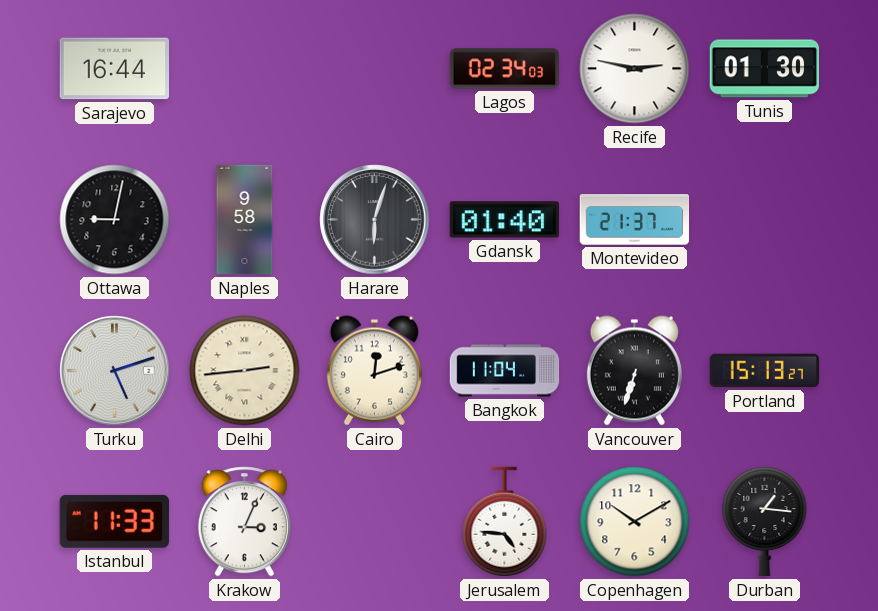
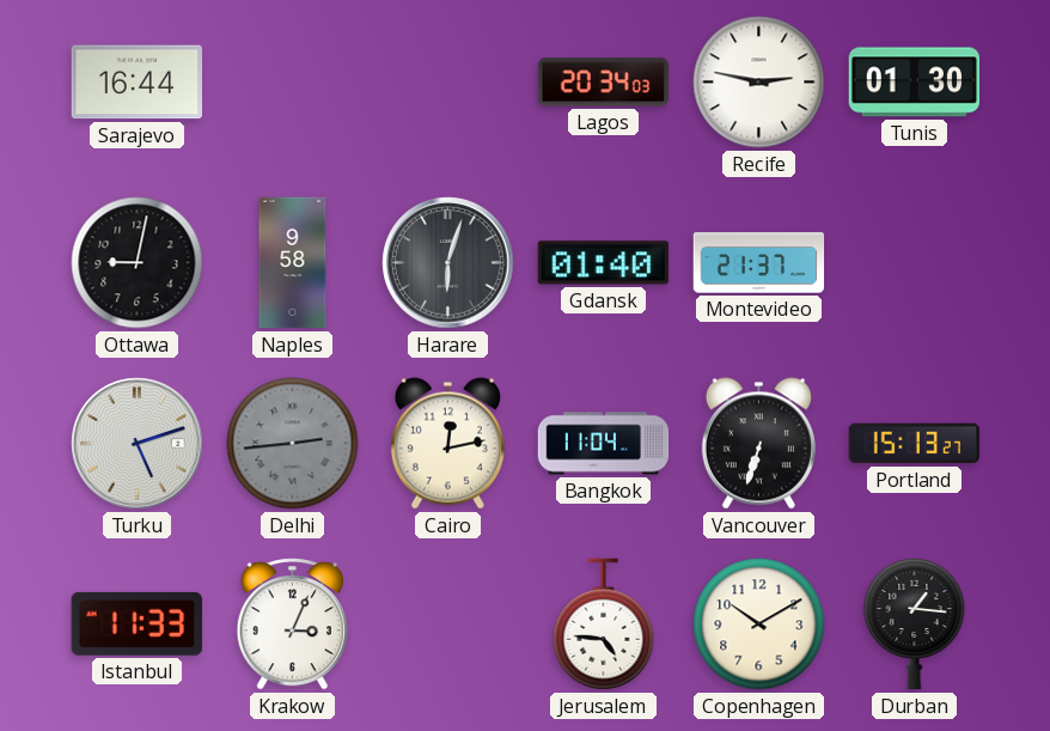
Lagos: 02:34 -> 20:34 (604, 83)
Delhi dial: cream -> grey (293, 444)
Cairo: 12:12 -> 12:13 (447, 444)
